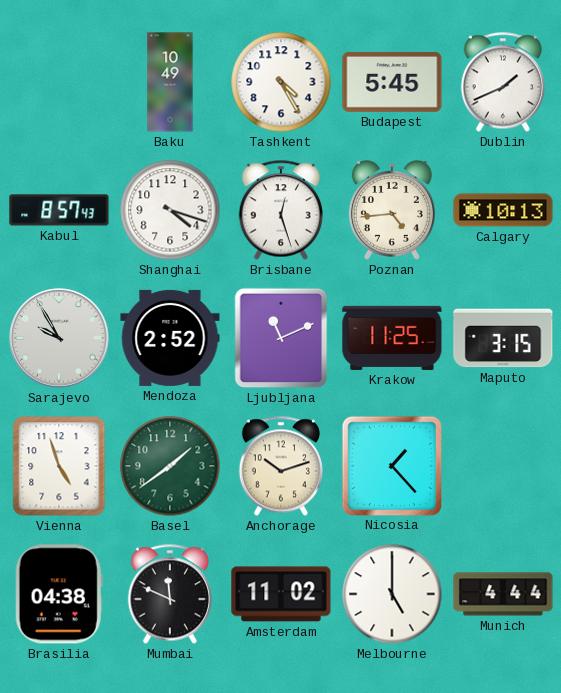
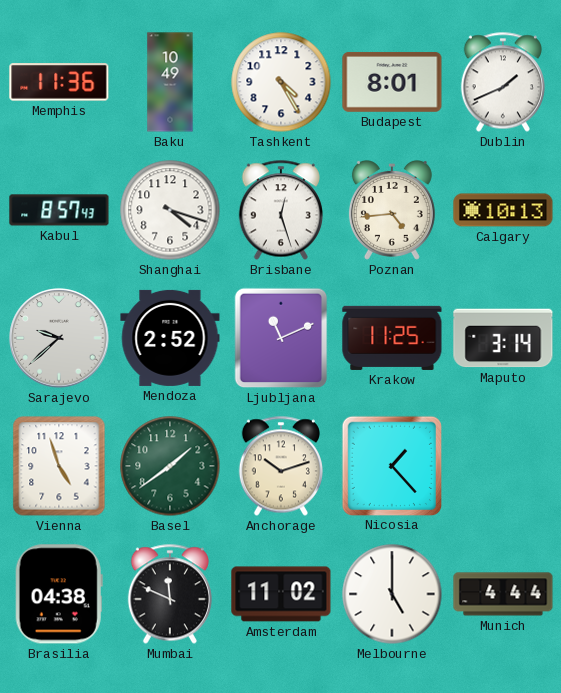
Memphis: none -> 11:36 (59, 82)
Budapest: 5:45 -> 8:01 (392, 82)
Sarajevo: 9:55 -> 9:38 (59, 338)
Maputo: 3:15 -> 3:14 (503, 338)
